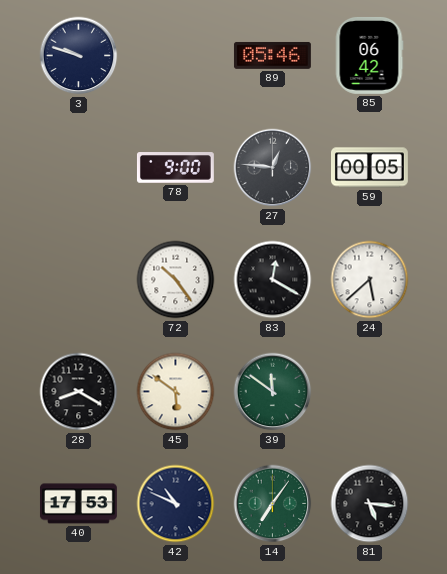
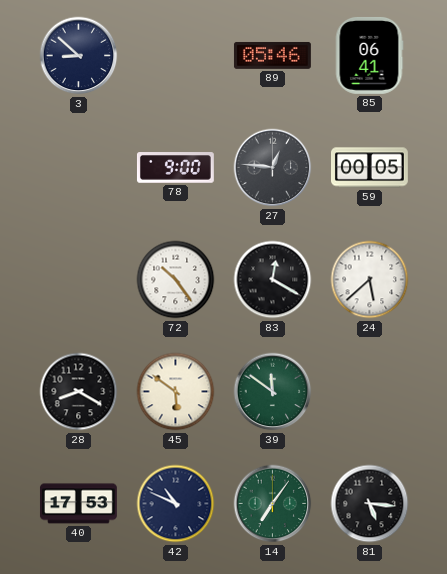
3: 9:48 -> 8:52 (79, 56)
85: 06:42 -> 06:41 (369, 55)
